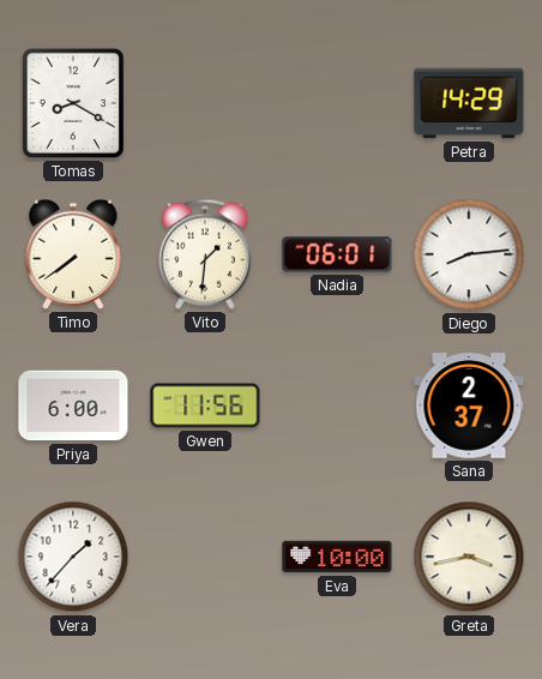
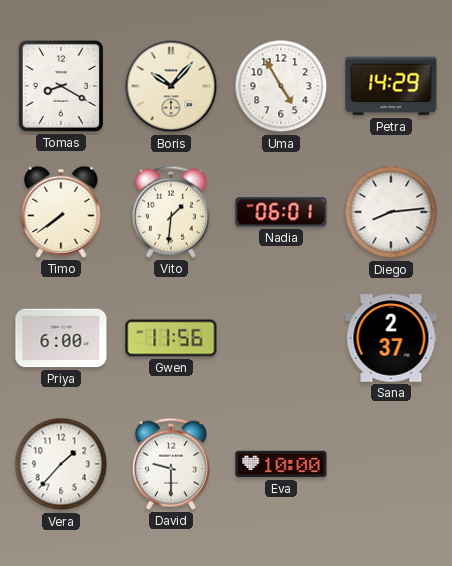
Boris: none -> 10:07 (171, 86)
Uma: none -> 4:55 (281, 86)
David: none -> 9:30 (171, 464)
Greta: 3:43 -> none (469, 557)
